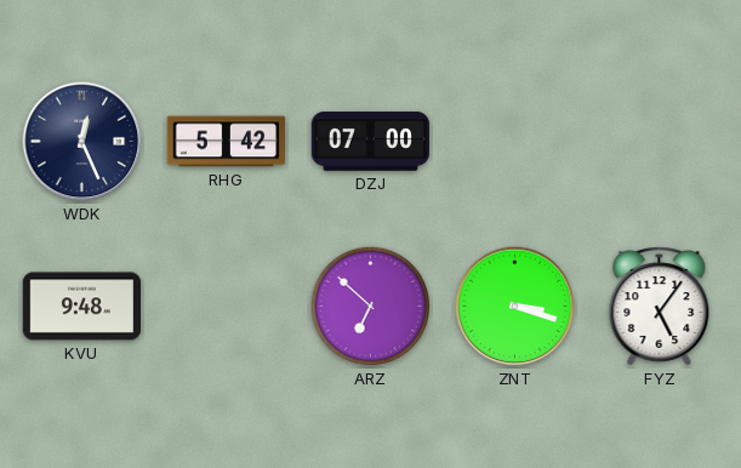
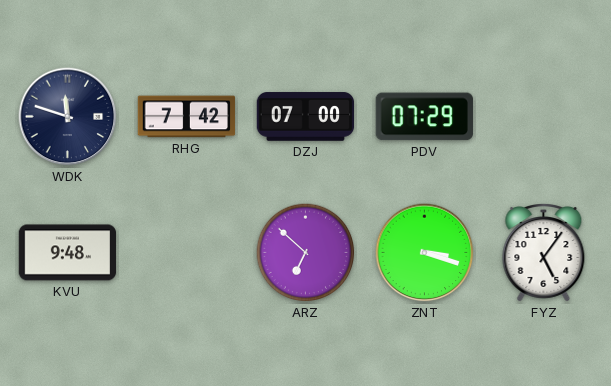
WDK: 12:26 -> 11:48 (68, 117)
RHG: 5:42 -> 7:42 (187, 117)
PDV: none -> 07:29 (424, 117)
